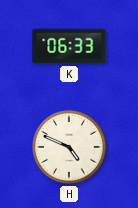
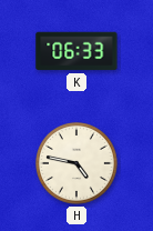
H: 4:49 -> 4:47 (78, 164)
